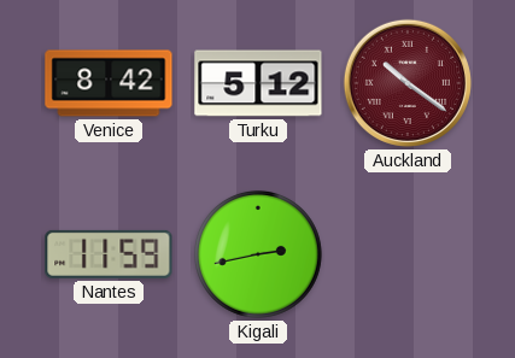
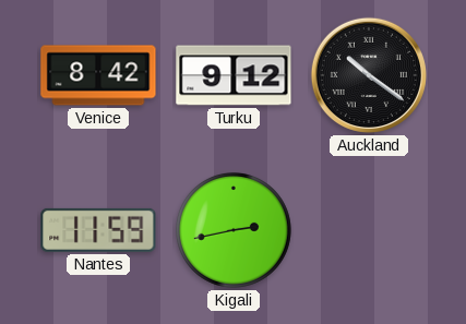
Turku: 5:12 -> 9:12 (234, 75)
Auckland dial: burgundy -> black (369, 75)
